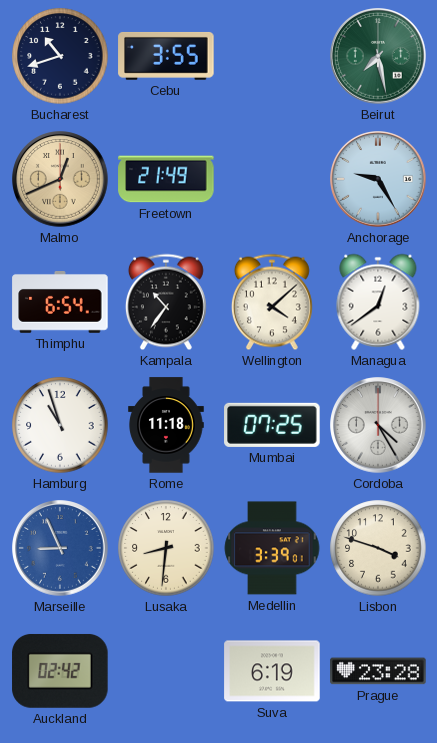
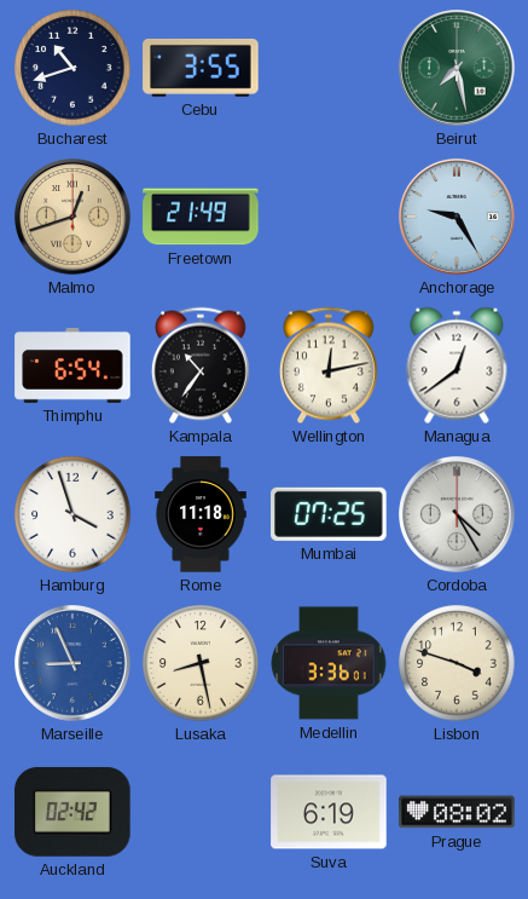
Malmo: 12:41 -> 12:42 (72, 217)
Wellington: 4:08 -> 12:13 (329, 365)
Hamburg: 10:57 -> 3:57 (72, 514)
Lusaka: 8:31 -> 8:28 (201, 663)
Medellin: 3:39 -> 3:36 (329, 663)
Prague: 23:28 -> 08:02 (457, 812)
